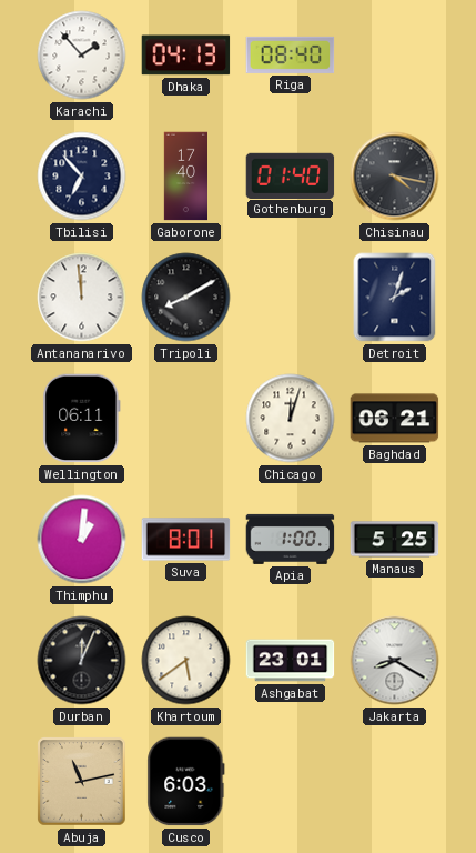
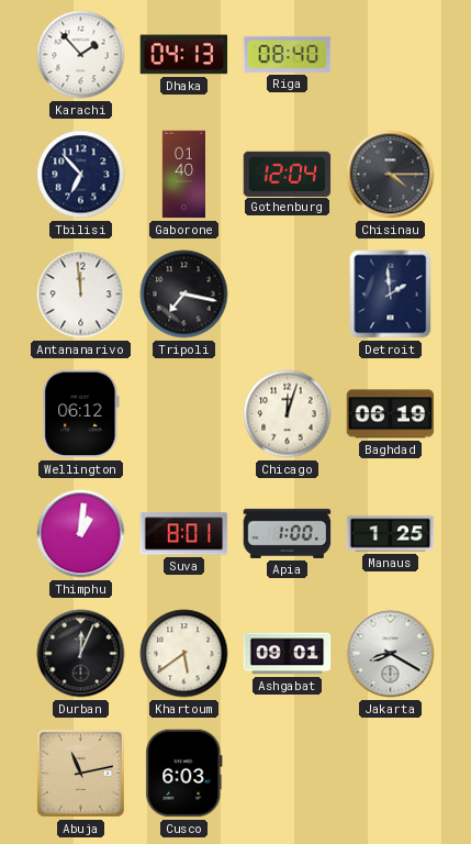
Gaborone: 17:40 -> 01:40 (184, 175)
Gothenburg: 01:40 -> 12:04 (288, 174)
Chisinau: 4:17 -> 4:15 (391, 175)
Tripoli: 8:10 -> 7:17 (184, 295)
Detroit: 2:03 -> 1:59 (391, 295)
Wellington: 06:11 -> 06:12 (81, 414)
Baghdad: 06:21 -> 06:19 (391, 414)
Manaus: 5:25 -> 1:25 (391, 534)
Ashgabat: 23:01 -> 09:01 (288, 654)
